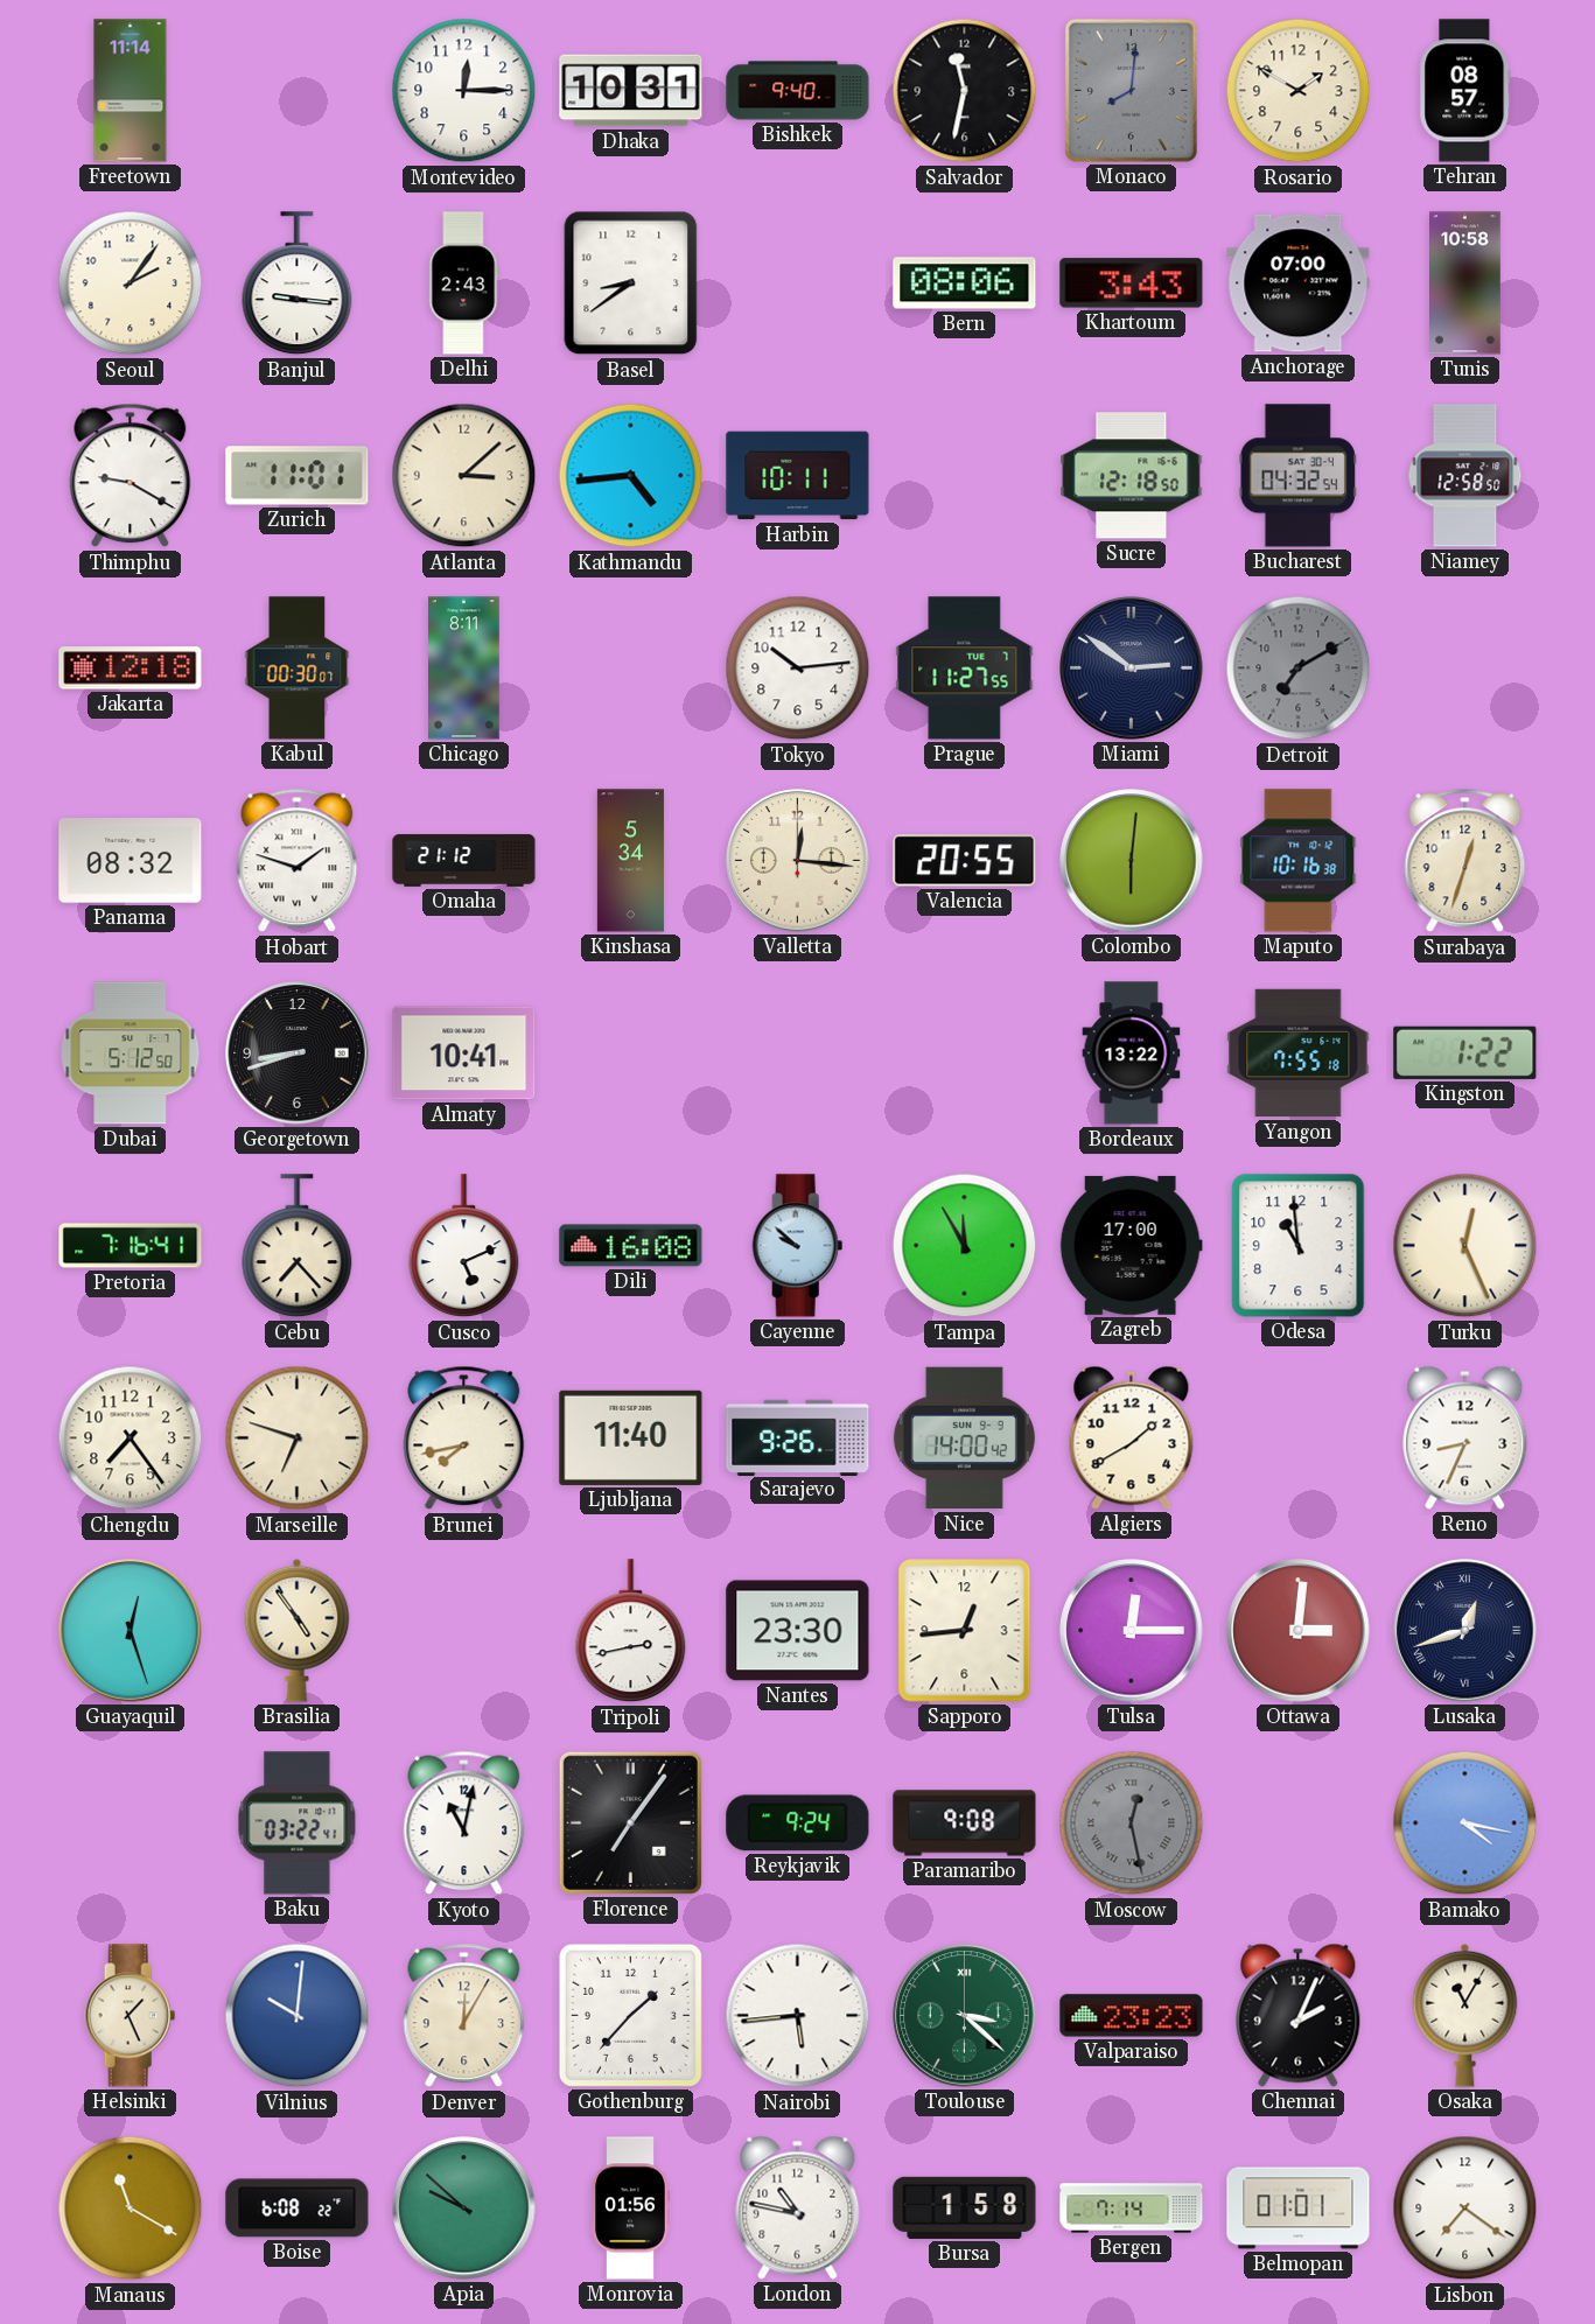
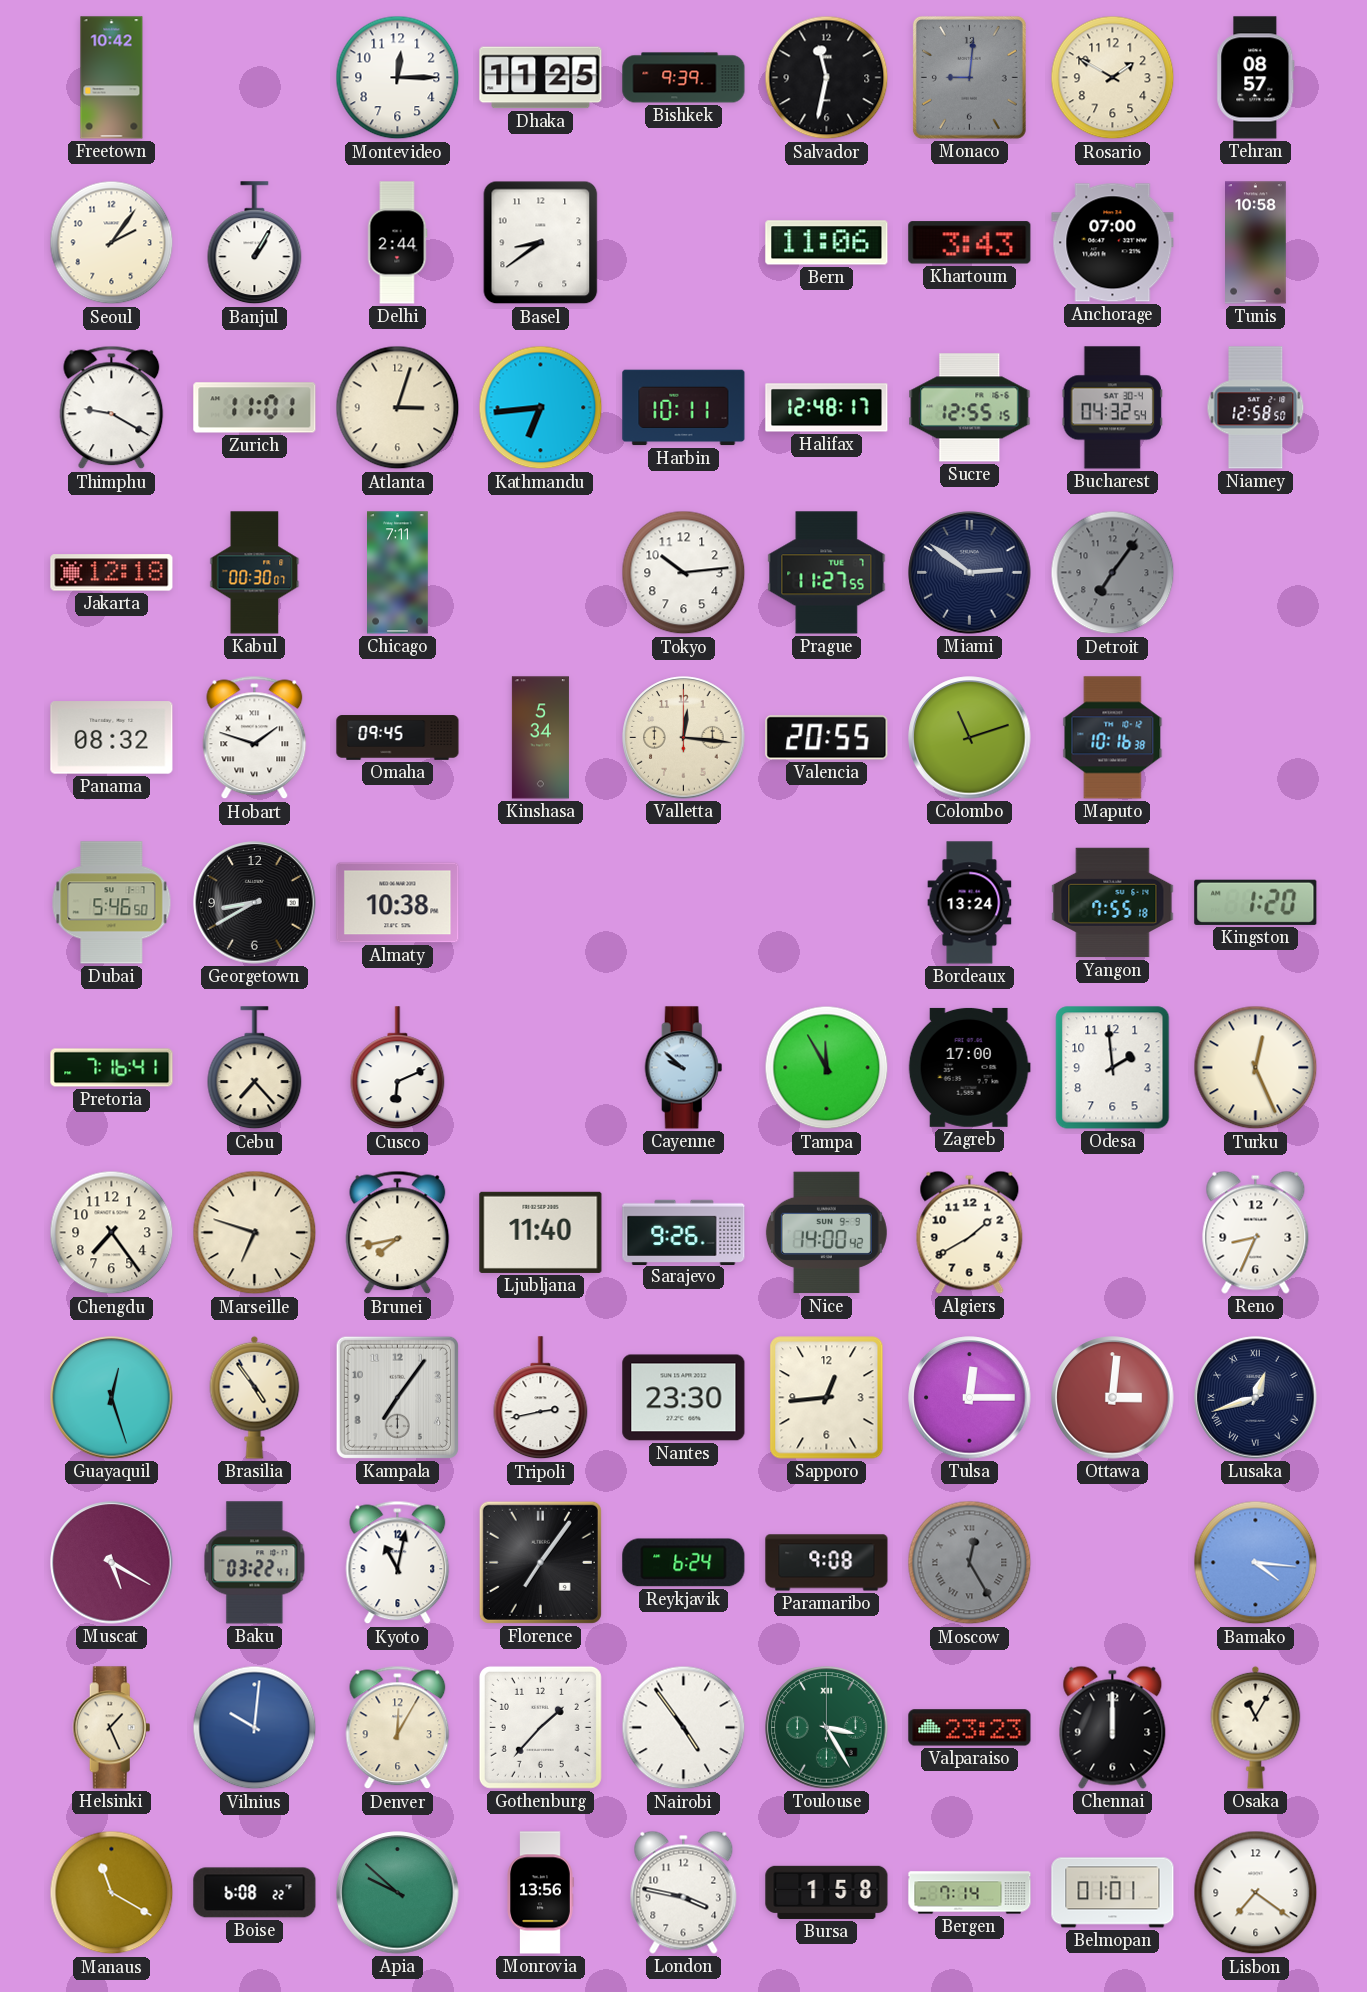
Freetown: 11:14 -> 10:42 (112, 78)
Dhaka: 10:31 -> 11:25 (541, 78)
Bishkek: 9:40 -> 9:39 (684, 78)
Monaco: 8:01 -> 9:01 (969, 77)
Banjul: 9:16 -> 1:05 (255, 243)
Delhi: 2:43 -> 2:44 (397, 243)
Bern: 08:06 -> 11:06 (827, 243)
Atlanta: 3:08 -> 3:03 (398, 408)
Kathmandu: 4:44 -> 6:44 (541, 408)
Halifax: none -> 12:48 (827, 408)
Sucre: 12:18 -> 12:55 (970, 408)
Chicago: 8:11 -> 7:11 (398, 573)
Detroit: 7:10 -> 7:06 (1113, 573)
Omaha: 21:12 -> 09:45 (398, 738)
Colombo: 6:01 -> 11:12 (970, 738)
Surabaya: 12:33 -> none (1465, 861)
Dubai: 5:12 -> 5:46 (112, 903)
Georgetown: 8:42 -> 8:40 (255, 903)
Almaty: 10:41 -> 10:38 (398, 903)
Bordeaux: 13:22 -> 13:24 (970, 903)
Kingston: 1:22 -> 1:20 (1256, 902)
Cusco: 5:11 -> 6:11 (398, 1068)
Dili: 16:08 -> none (631, 1246)
Odesa: 10:59 -> 1:59 (1113, 1068)
Kampala: none -> 7:06 (397, 1397)
Muscat: none -> 5:20 (112, 1563)
Reykjavik: 9:24 -> 6:24 (684, 1563)
Moscow: 12:28 -> 12:25 (970, 1563)
Bamako: 4:17 -> 4:16 (1256, 1563)
Nairobi: 5:44 -> 4:54 (684, 1728)
Toulouse: 3:22 -> 3:25 (827, 1728)
Chennai: 2:04 -> 12:00 (1113, 1727)
Monrovia: 01:56 -> 13:56 (540, 1893)
London: 10:47 -> 3:47 (684, 1892)
